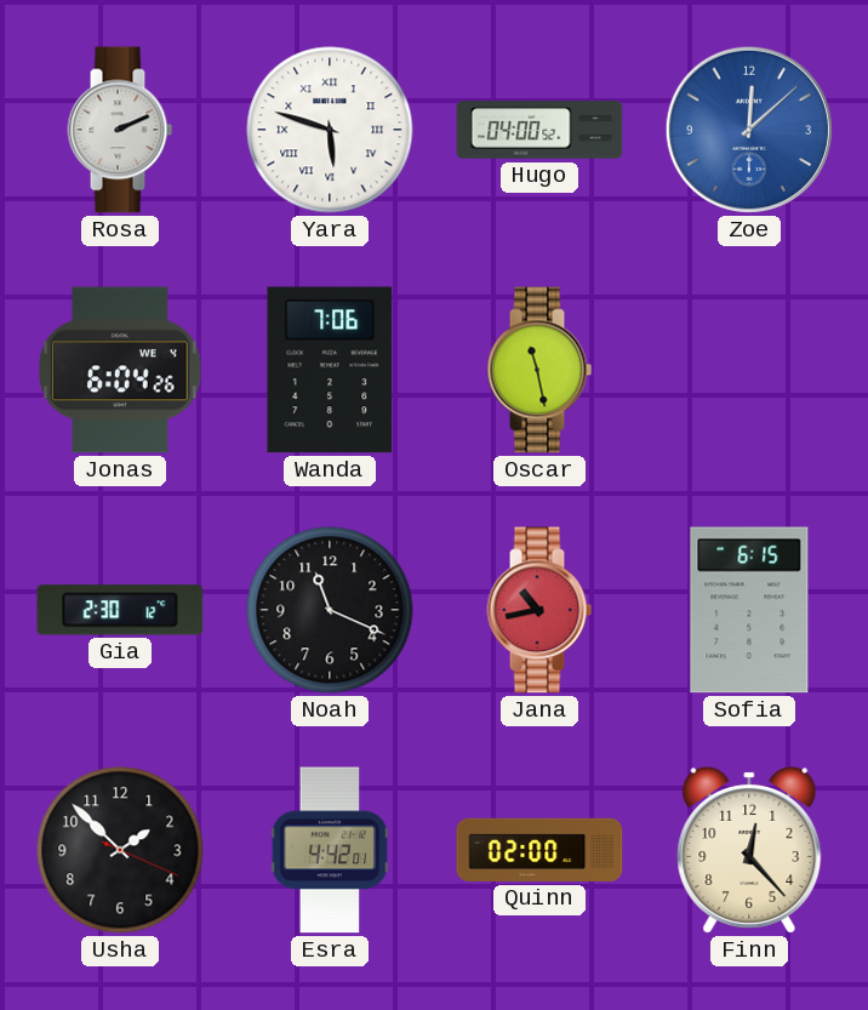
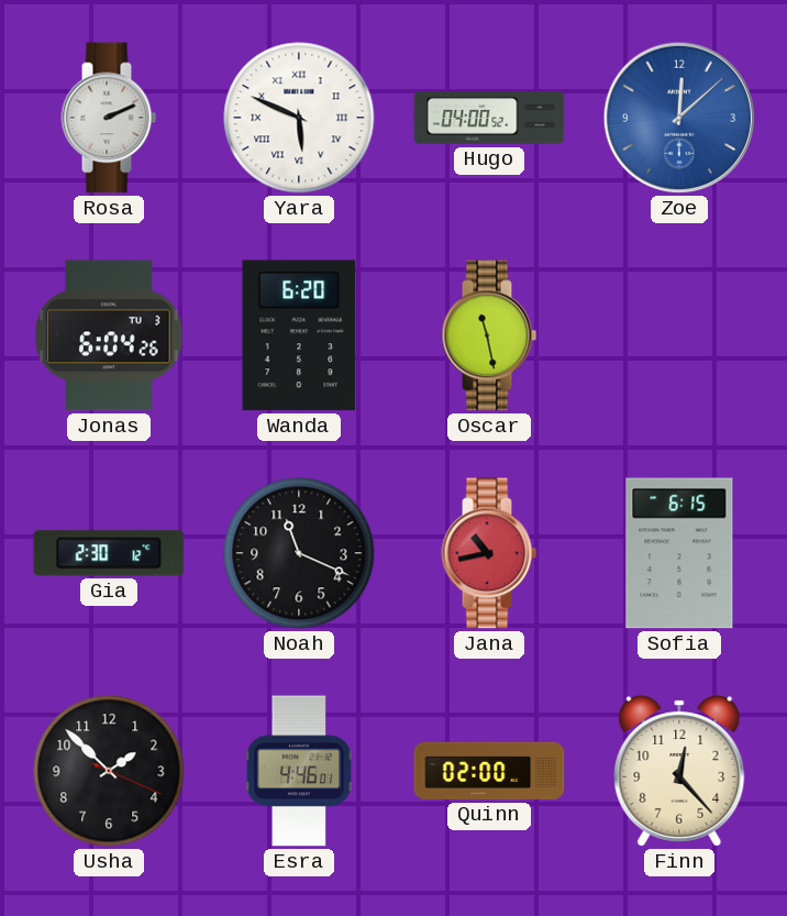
Yara: 5:48 -> 5:49 (299, 118)
Jonas date: WE 4 -> TU 3 (109, 335)
Wanda: 7:06 -> 6:20 (299, 335)
Esra: 4:42 -> 4:46 (299, 771)
